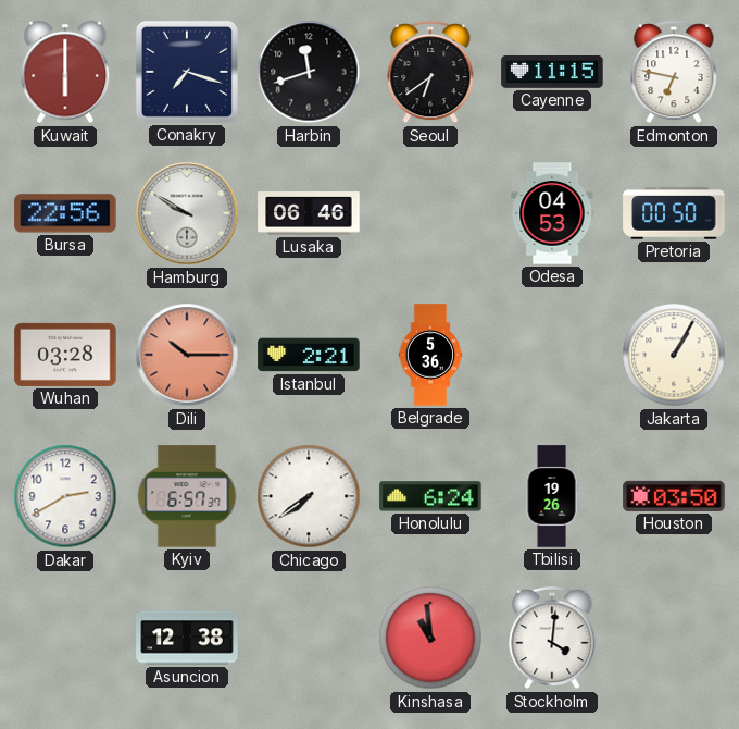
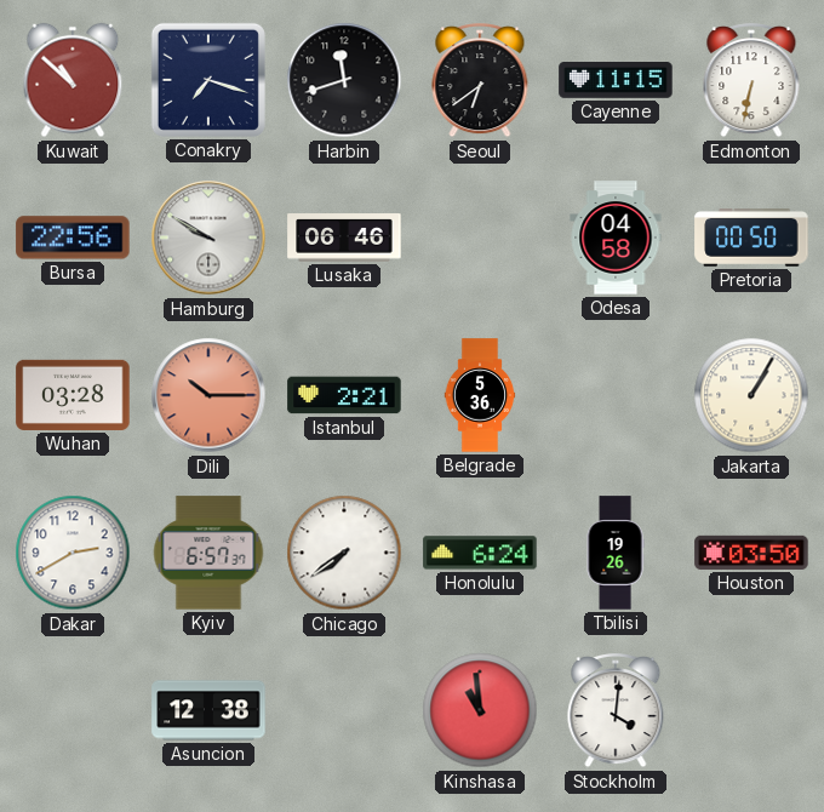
Kuwait: 6:00 -> 10:52 (73, 80)
Edmonton: 6:47 -> 6:32 (751, 81)
Odesa: 04:53 -> 04:58 (616, 238)
